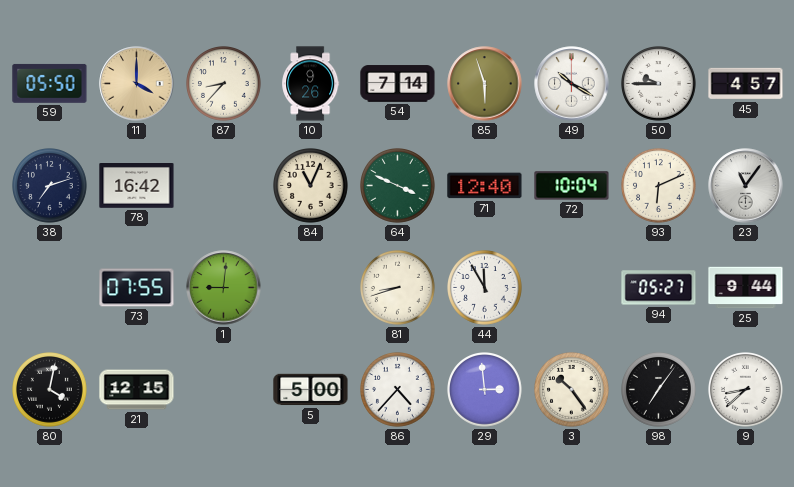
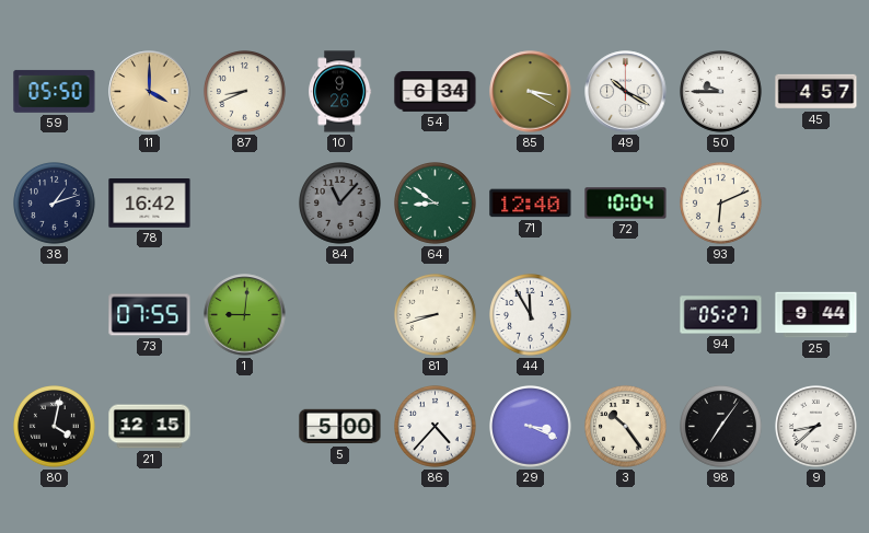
87: 8:37 -> 8:41 (245, 92)
54: 7:14 -> 6:34 (436, 92)
85: 5:57 -> 3:20 (531, 92)
38: 7:12 -> 1:12 (55, 204)
84: 11:04 -> 11:07 (340, 204)
84 dial: cream -> grey (340, 204)
64: 3:49 -> 8:51 (436, 204)
23: 11:06 -> none (746, 186)
29: 2:59 -> 3:19 (531, 427)
